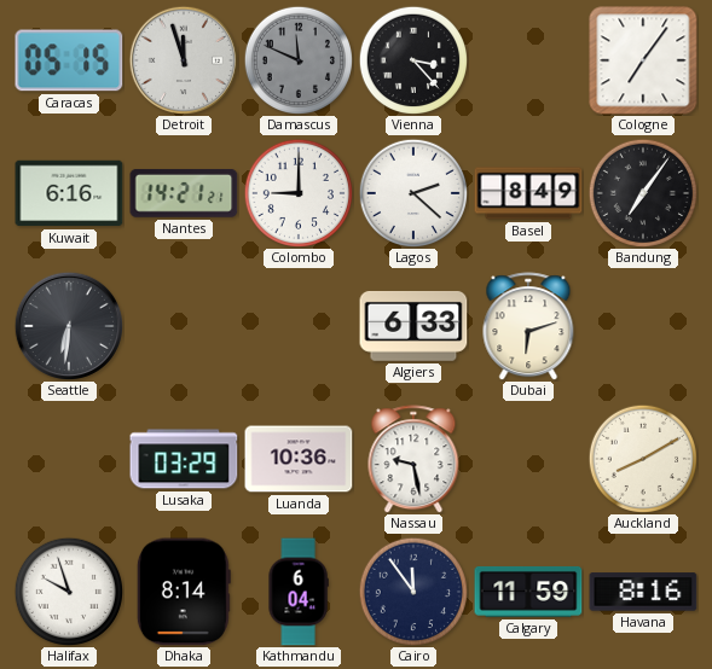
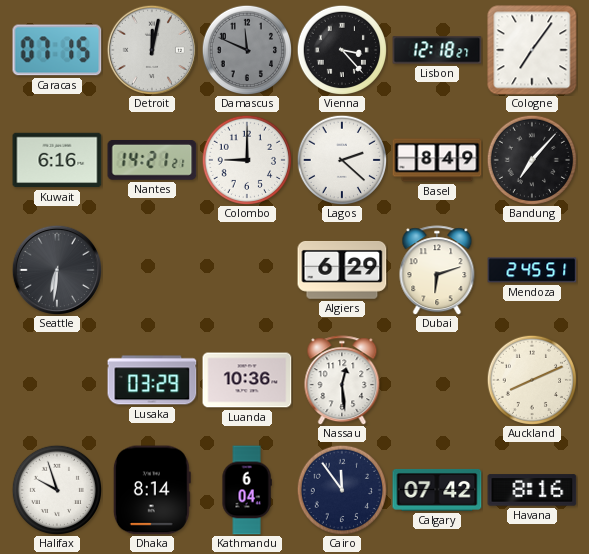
Caracas: 05:15 -> 07:15 (57, 50)
Detroit: 11:57 -> 12:02 (151, 49)
Lisbon: none -> 12:18 (437, 50)
Bandung: 7:06 -> 7:07 (531, 159)
Algiers: 6:33 -> 6:29 (342, 270)
Mendoza: none -> 2:45 (532, 270)
Nassau: 9:28 -> 12:29 (342, 380)
Auckland: 8:10 -> 8:11 (531, 379)
Calgary: 11:59 -> 07:42 (437, 490)
